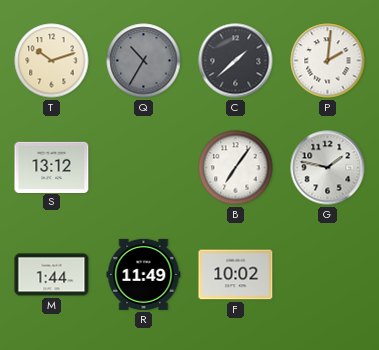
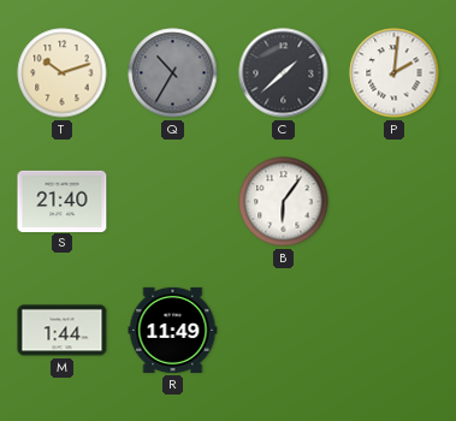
S: 13:12 -> 21:40 (63, 201)
B: 7:06 -> 6:06 (284, 202)
G: 1:47 -> none (328, 168)
F: 10:02 -> none (236, 275)
